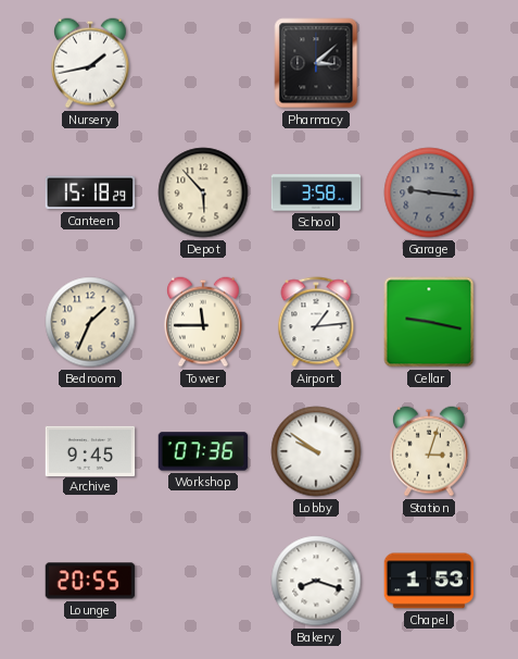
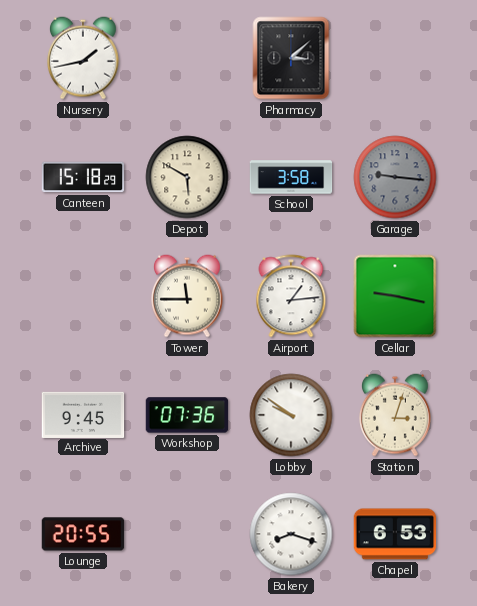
Depot: 5:53 -> 5:50 (187, 177)
Bedroom: 1:34 -> none (90, 322)
Chapel: 1:53 -> 6:53 (395, 534)
